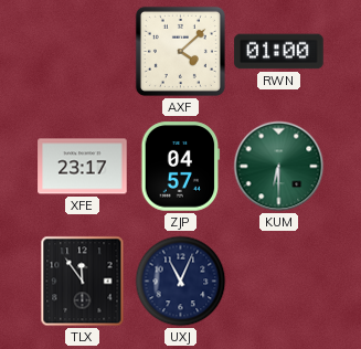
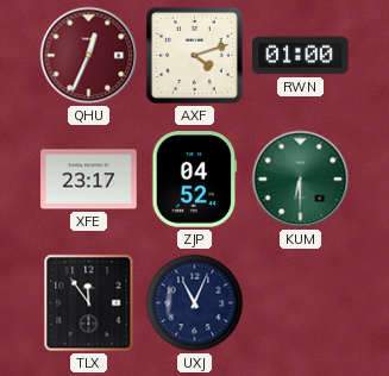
QHU: none -> 12:34 (89, 56)
AXF: 4:08 -> 4:12 (194, 55)
ZJP: 04:57 -> 04:52 (195, 180)
